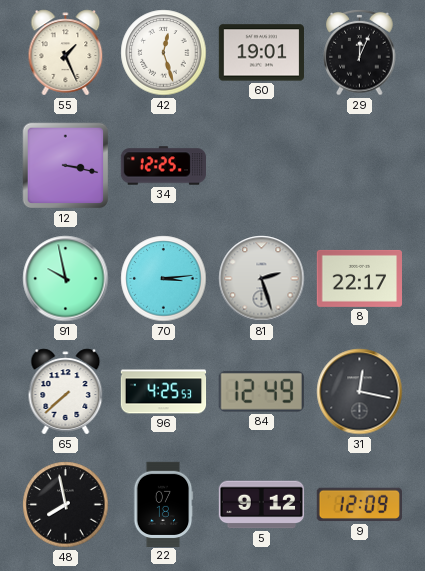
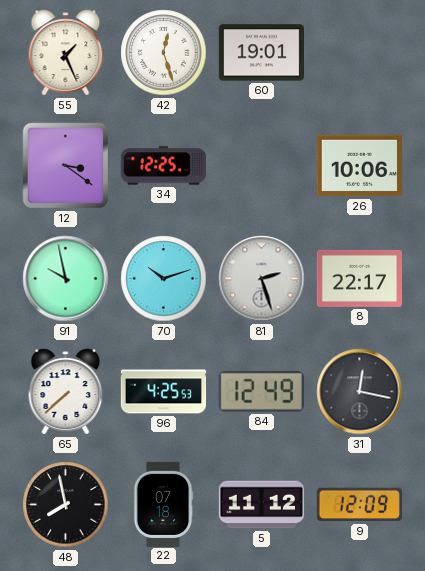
29: 12:04 -> none (360, 52)
12: 3:17 -> 3:21 (66, 166)
26: none -> 10:06 (359, 166)
70: 3:14 -> 10:12 (164, 279)
5: 9:12 -> 11:12 (262, 505)
